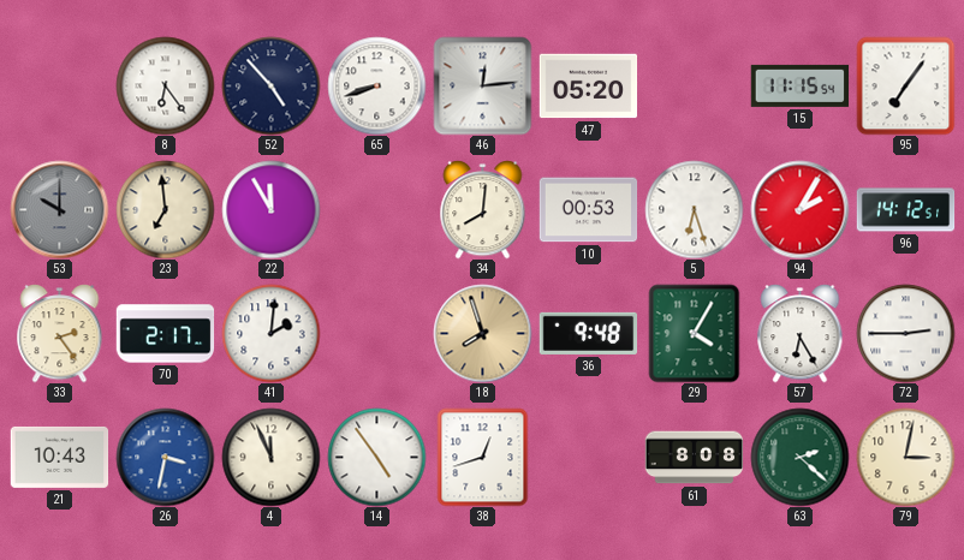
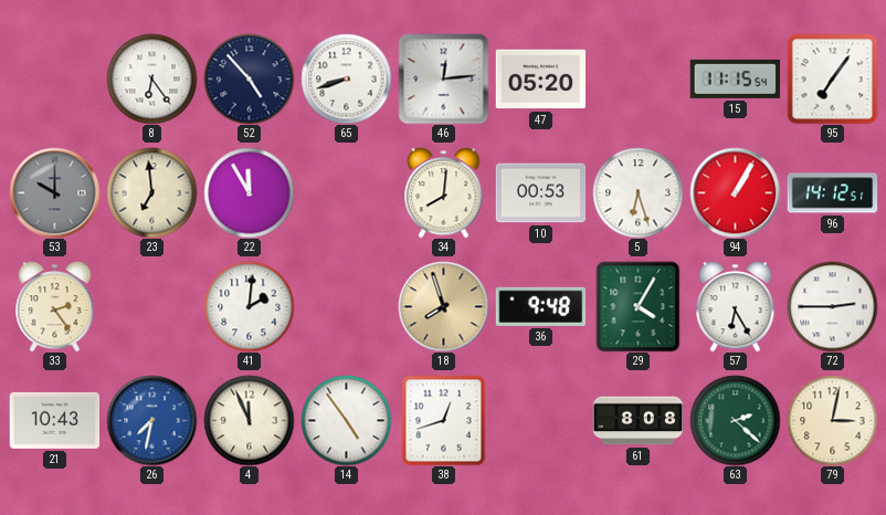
94: 2:05 -> 1:05 (735, 192)
70: 2:17 -> none (165, 334)
26: 3:32 -> 7:32 (151, 420)
